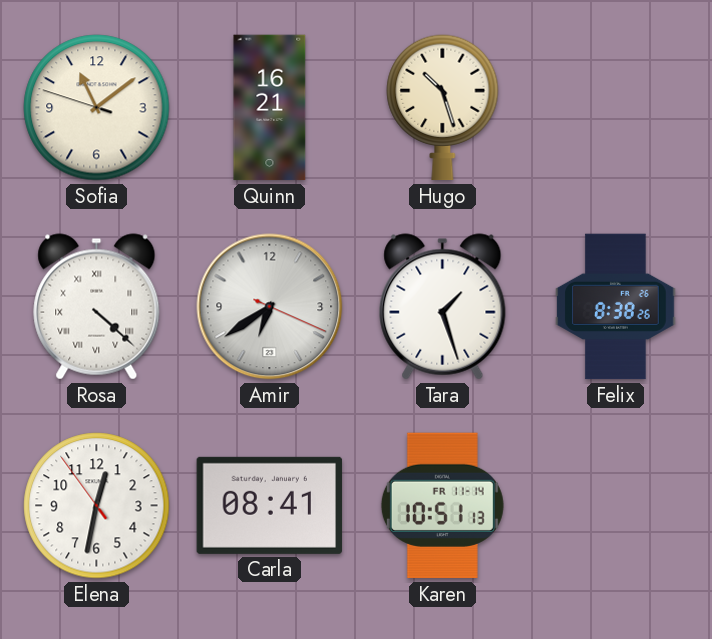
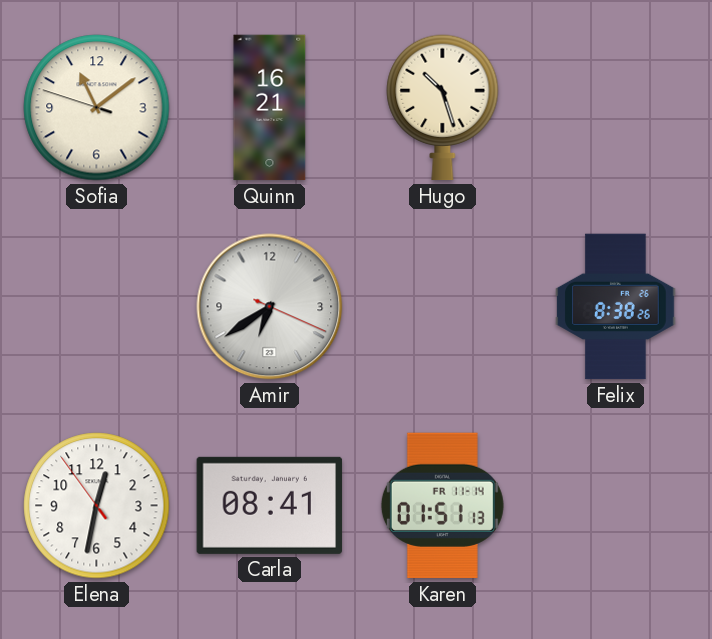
Rosa: 4:22 -> none (97, 307)
Tara: 1:27 -> none (443, 307)
Karen: 10:51 -> 01:51 (442, 506)
